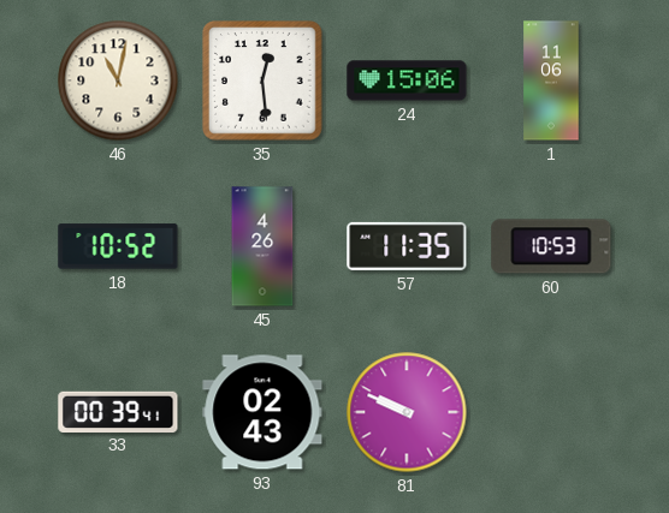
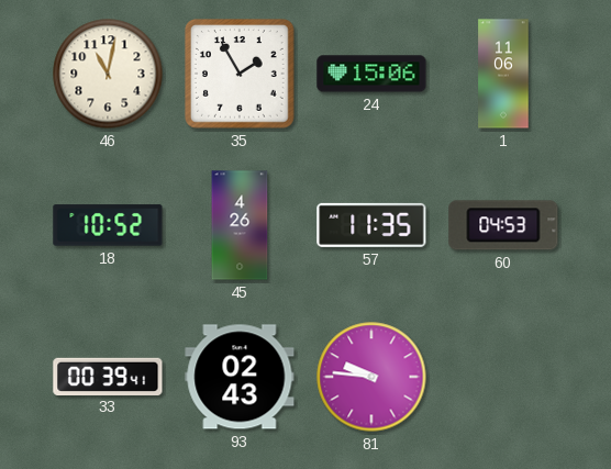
35: 12:29 -> 1:55 (240, 74)
60: 10:53 -> 04:53 (503, 225)
81: 9:49 -> 9:46 (371, 377)
